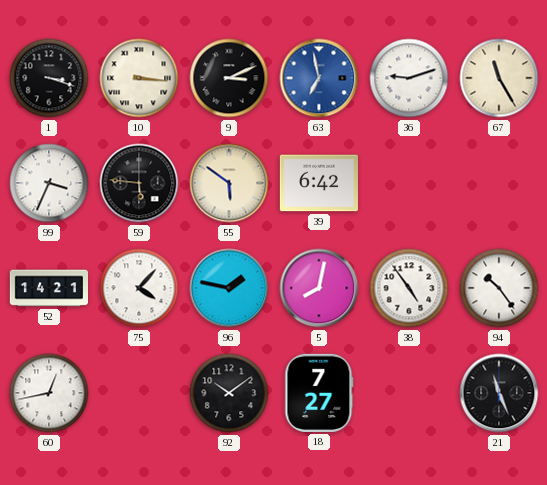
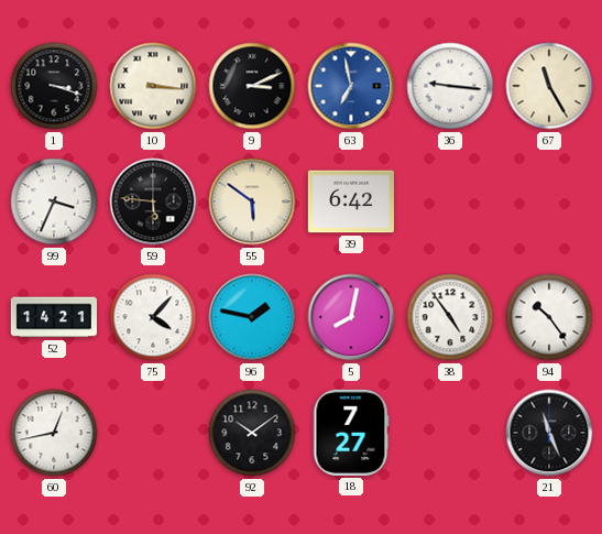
36: 9:12 -> 9:16 (450, 86)
